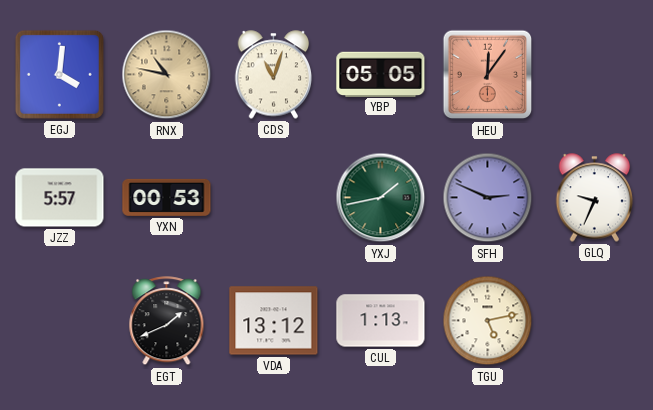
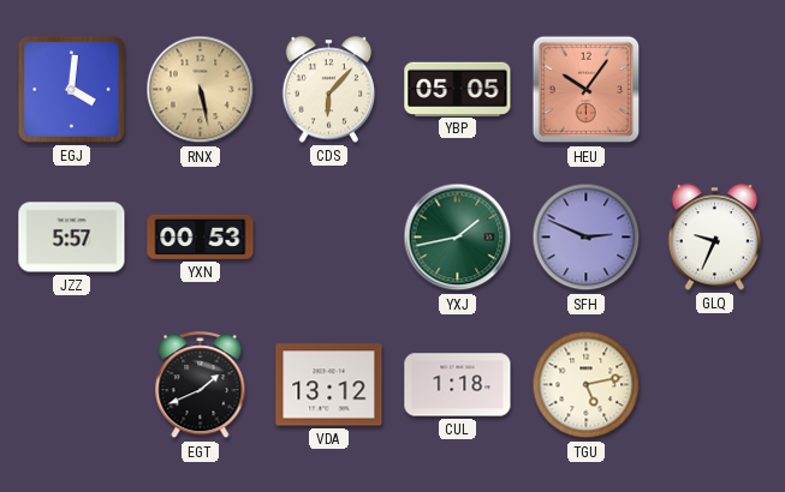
RNX: 10:47 -> 5:28 (201, 90)
CDS: 11:03 -> 6:07 (329, 90)
HEU: 12:06 -> 10:06 (587, 90)
CUL: 1:13 -> 1:18 (458, 385)
